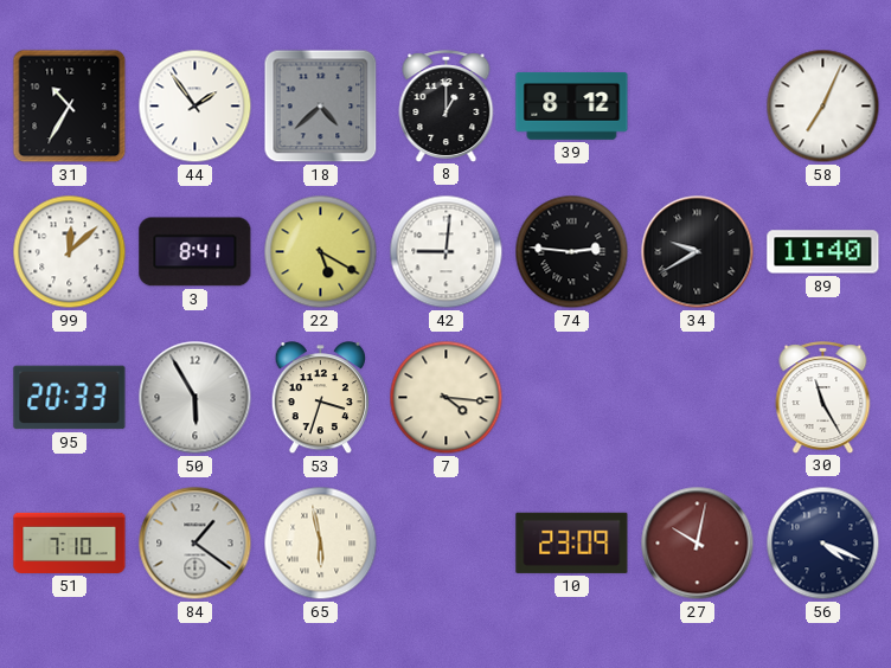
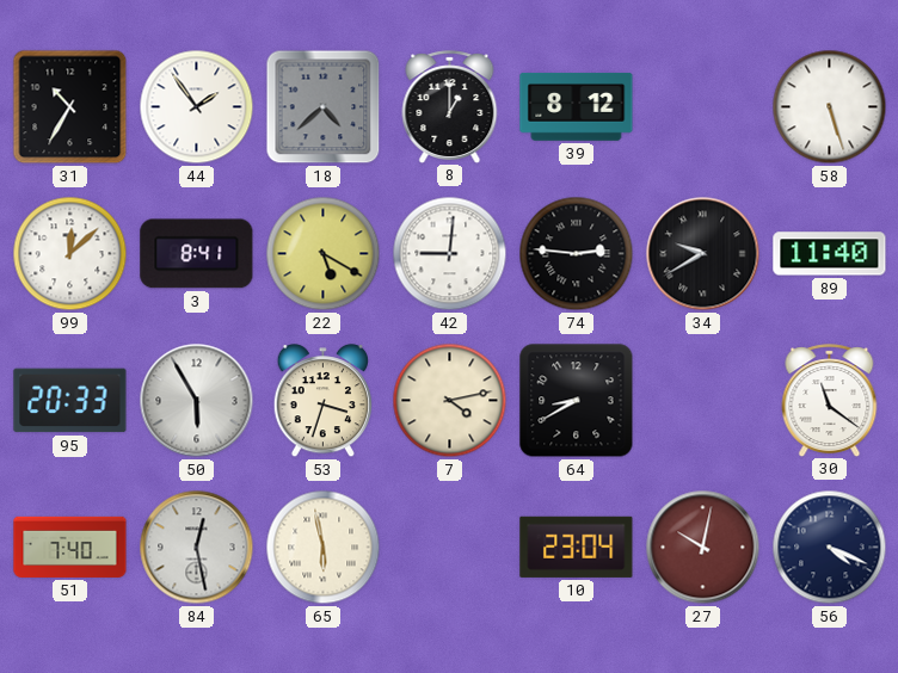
58: 7:04 -> 5:27 (830, 107)
7: 4:16 -> 4:13 (450, 401)
64: none -> 8:40 (577, 401)
30: 11:25 -> 11:21 (830, 400)
51: 7:10 -> 7:40 (70, 547)
84: 1:21 -> 12:28 (197, 548)
10: 23:09 -> 23:04 (577, 547)
